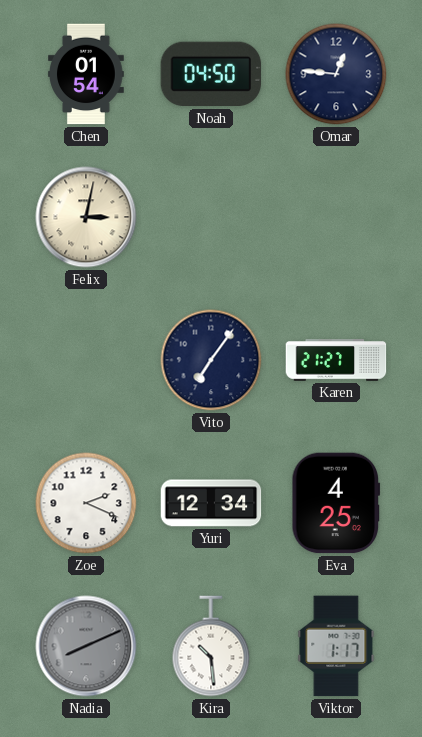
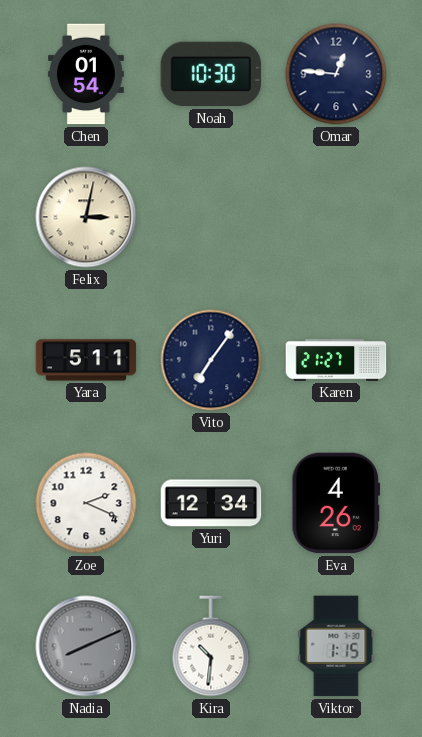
Noah: 04:50 -> 10:30 (211, 74)
Yara: none -> 5:11 (86, 360)
Eva: 4:25 -> 4:26 (336, 503)
Kira: 10:29 -> 10:31 (211, 646)
Viktor: 1:17 -> 1:15 (336, 646)
